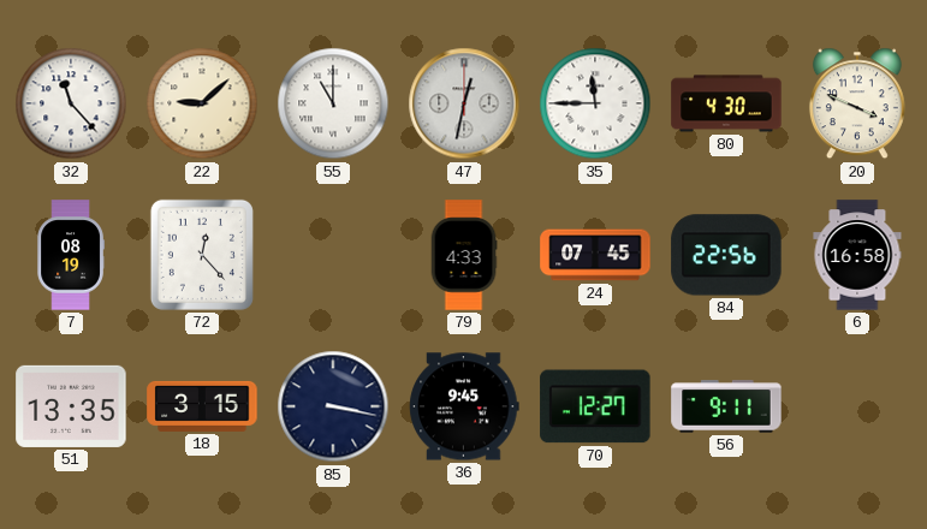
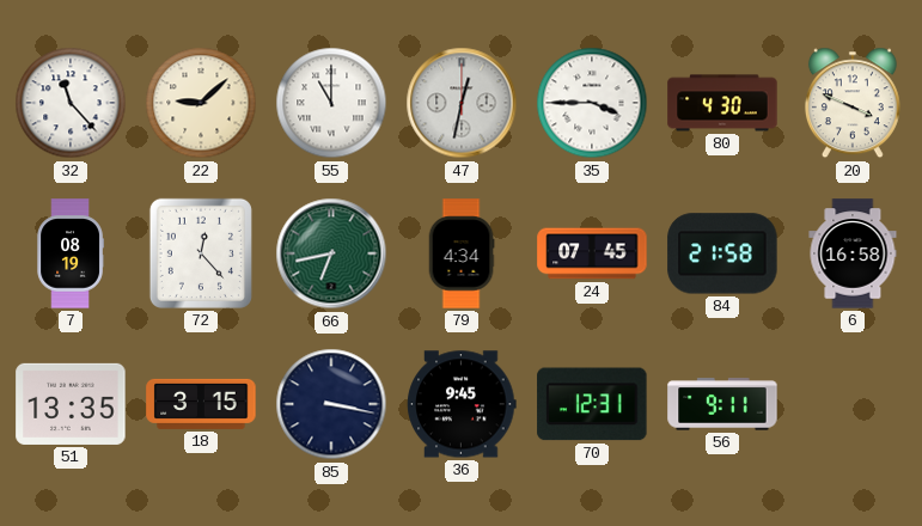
35: 11:45 -> 3:45 (592, 103)
66: none -> 6:43 (331, 253)
79: 4:33 -> 4:34 (462, 253)
84: 22:56 -> 21:58 (722, 253)
70: 12:27 -> 12:31 (592, 404)
